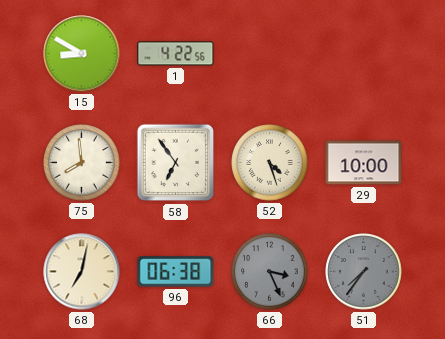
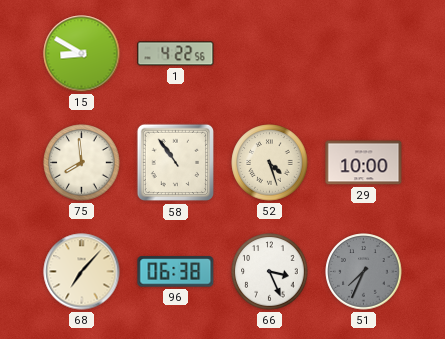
58: 6:54 -> 10:54 (176, 163)
68: 7:02 -> 7:07 (82, 272)
66 dial: grey -> white (270, 272)
51: 7:36 -> 7:34 (364, 272)
